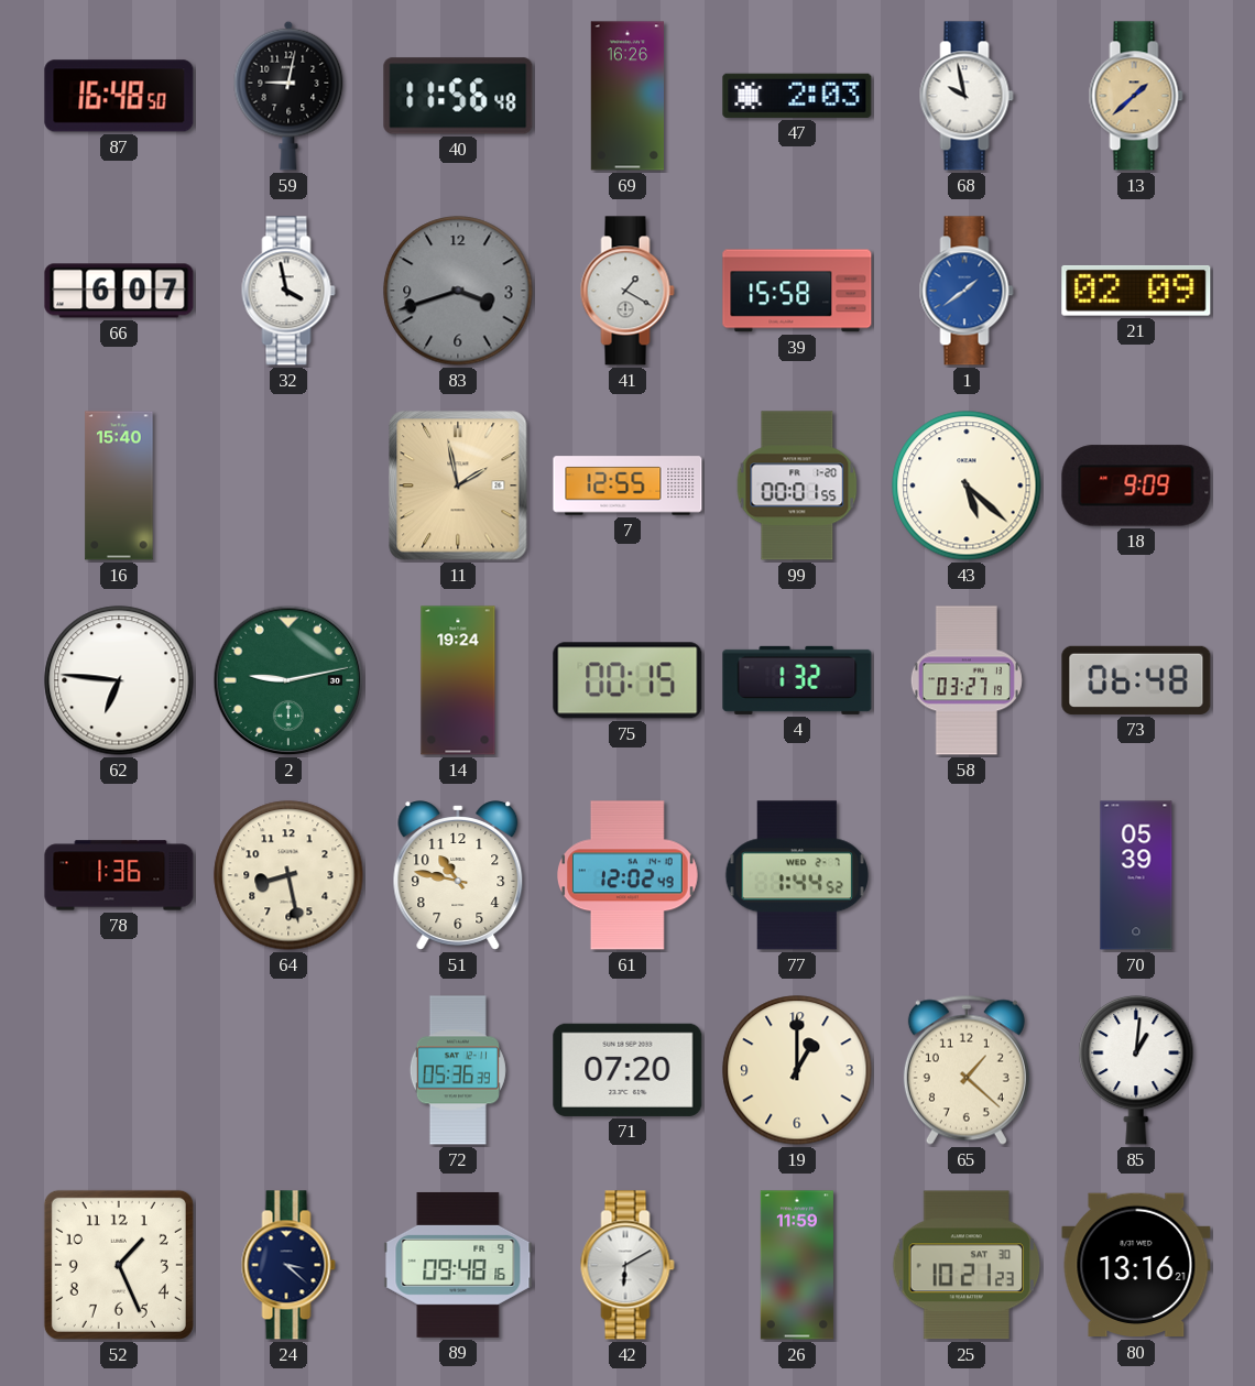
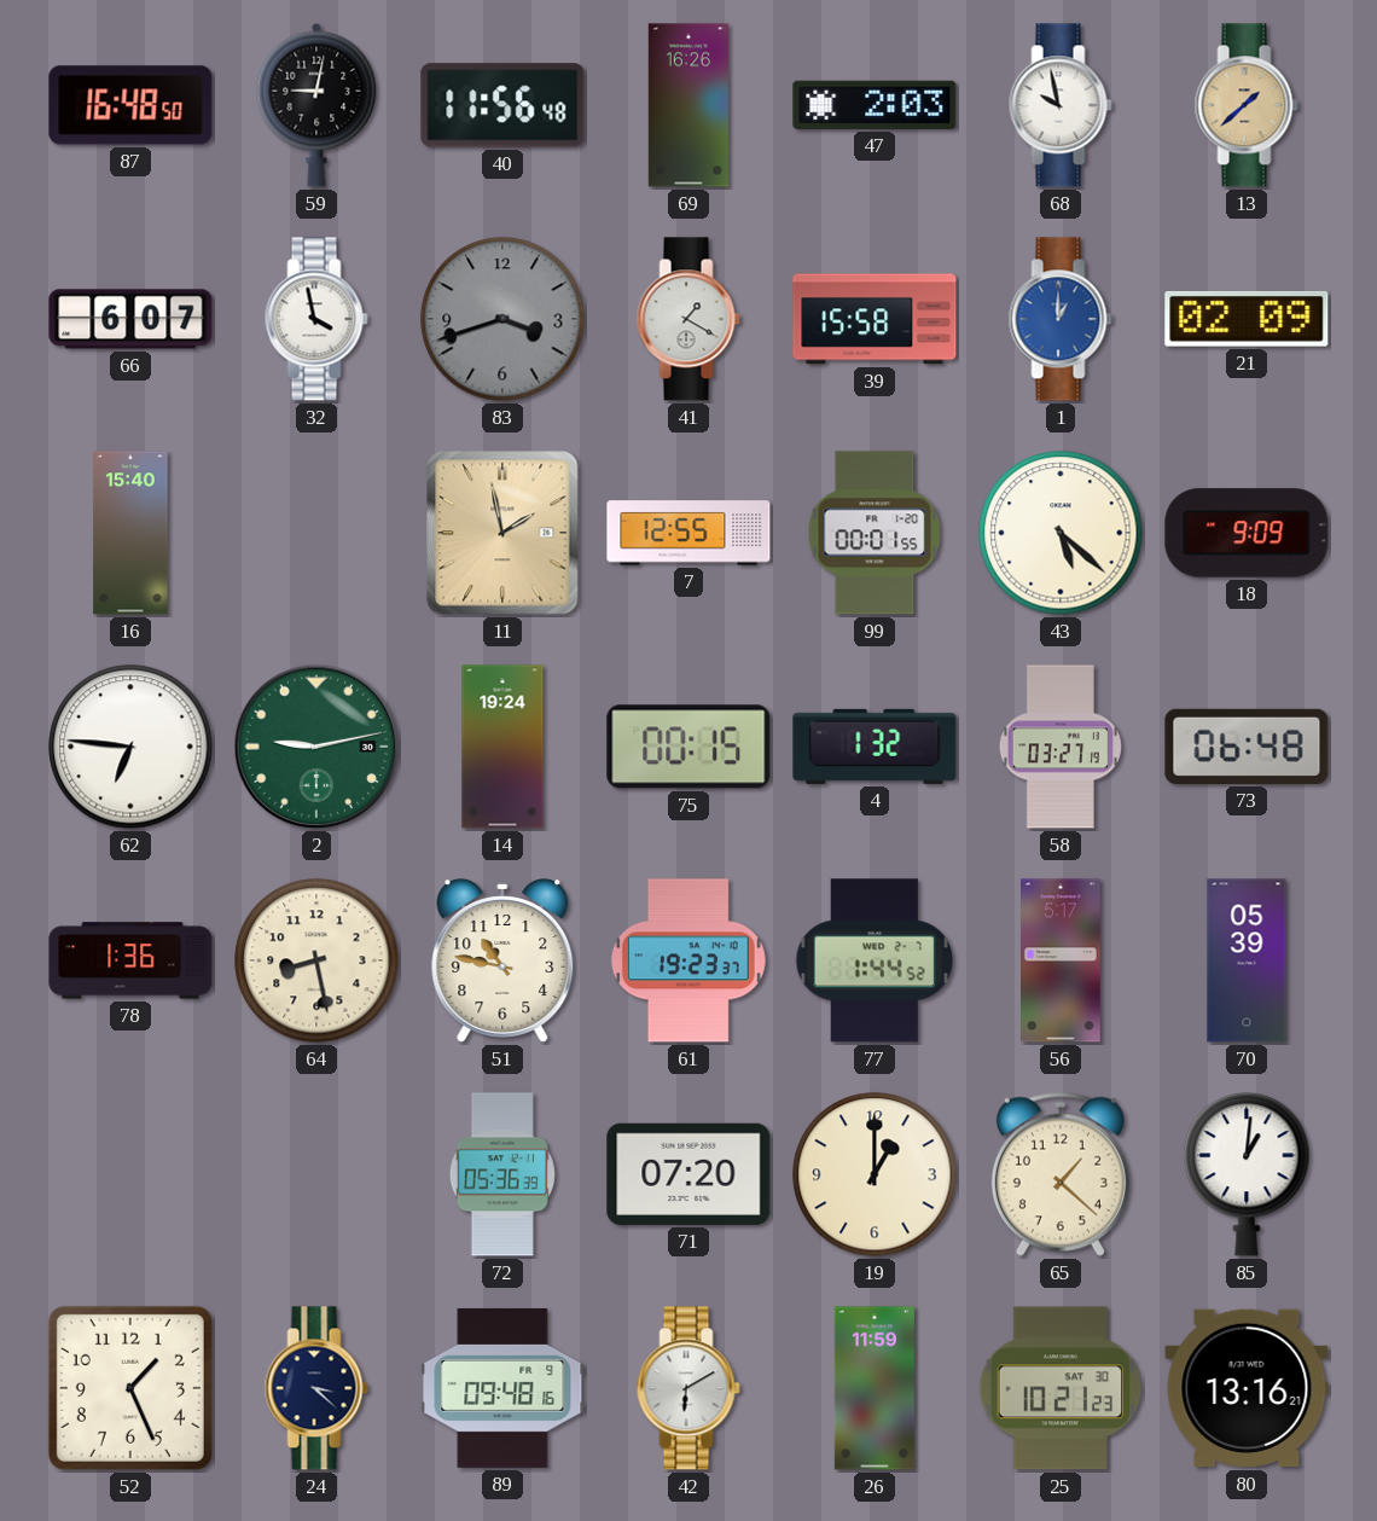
1: 1:39 -> 1:00 (1061, 319)
61: 12:02 -> 19:23 (688, 960)
56: none -> 5:17 (1062, 960)
